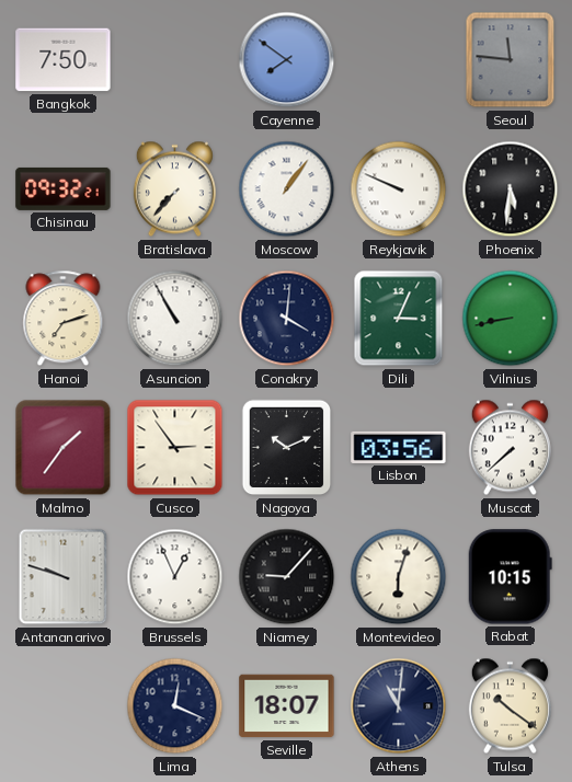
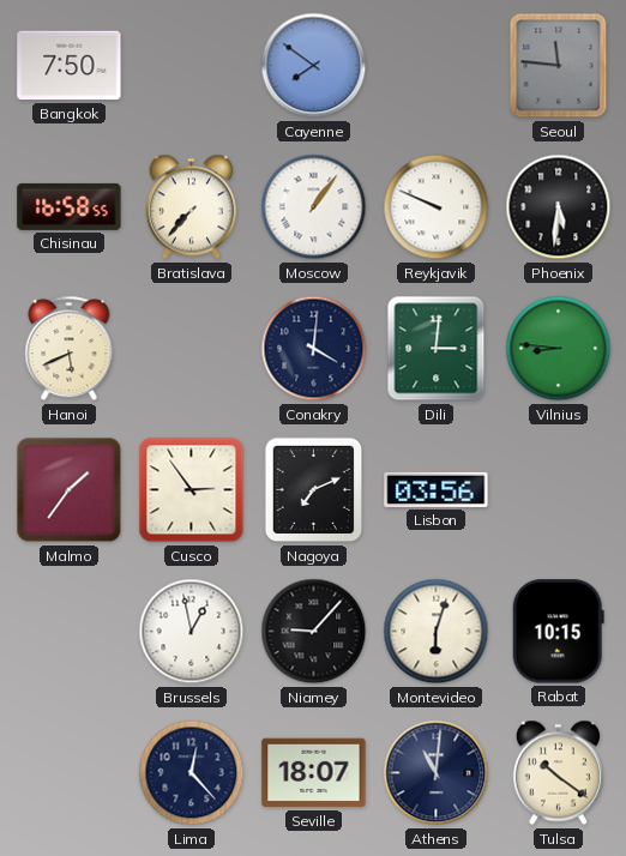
Chisinau: 09:32 -> 16:58 (70, 206)
Hanoi: 7:12 -> 5:41 (70, 349)
Asuncion: 10:55 -> none (175, 319)
Dili: 3:04 -> 3:01 (437, 349)
Vilnius: 8:43 -> 8:46 (559, 349)
Nagoya: 10:11 -> 7:11 (314, 490)
Muscat: 7:38 -> none (510, 448)
Antananarivo: 9:48 -> none (64, 577)
Brussels: 12:56 -> 12:58 (192, 632)
Lima: 12:19 -> 12:23 (192, 773)
